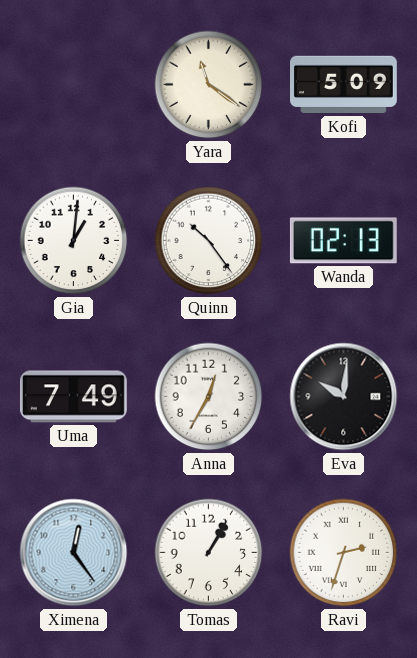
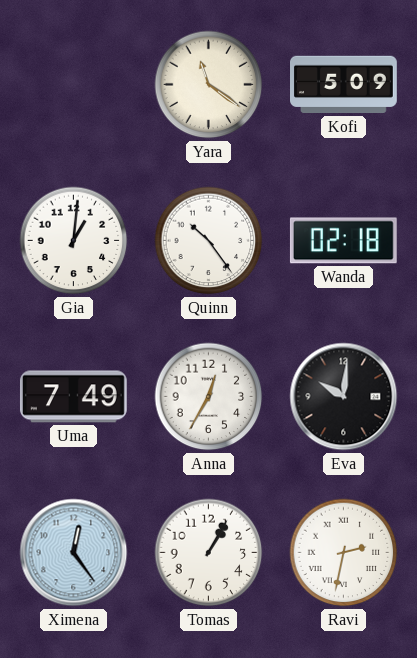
Wanda: 02:13 -> 02:18 (343, 241)
Ravi: 2:33 -> 2:32 (344, 553)
